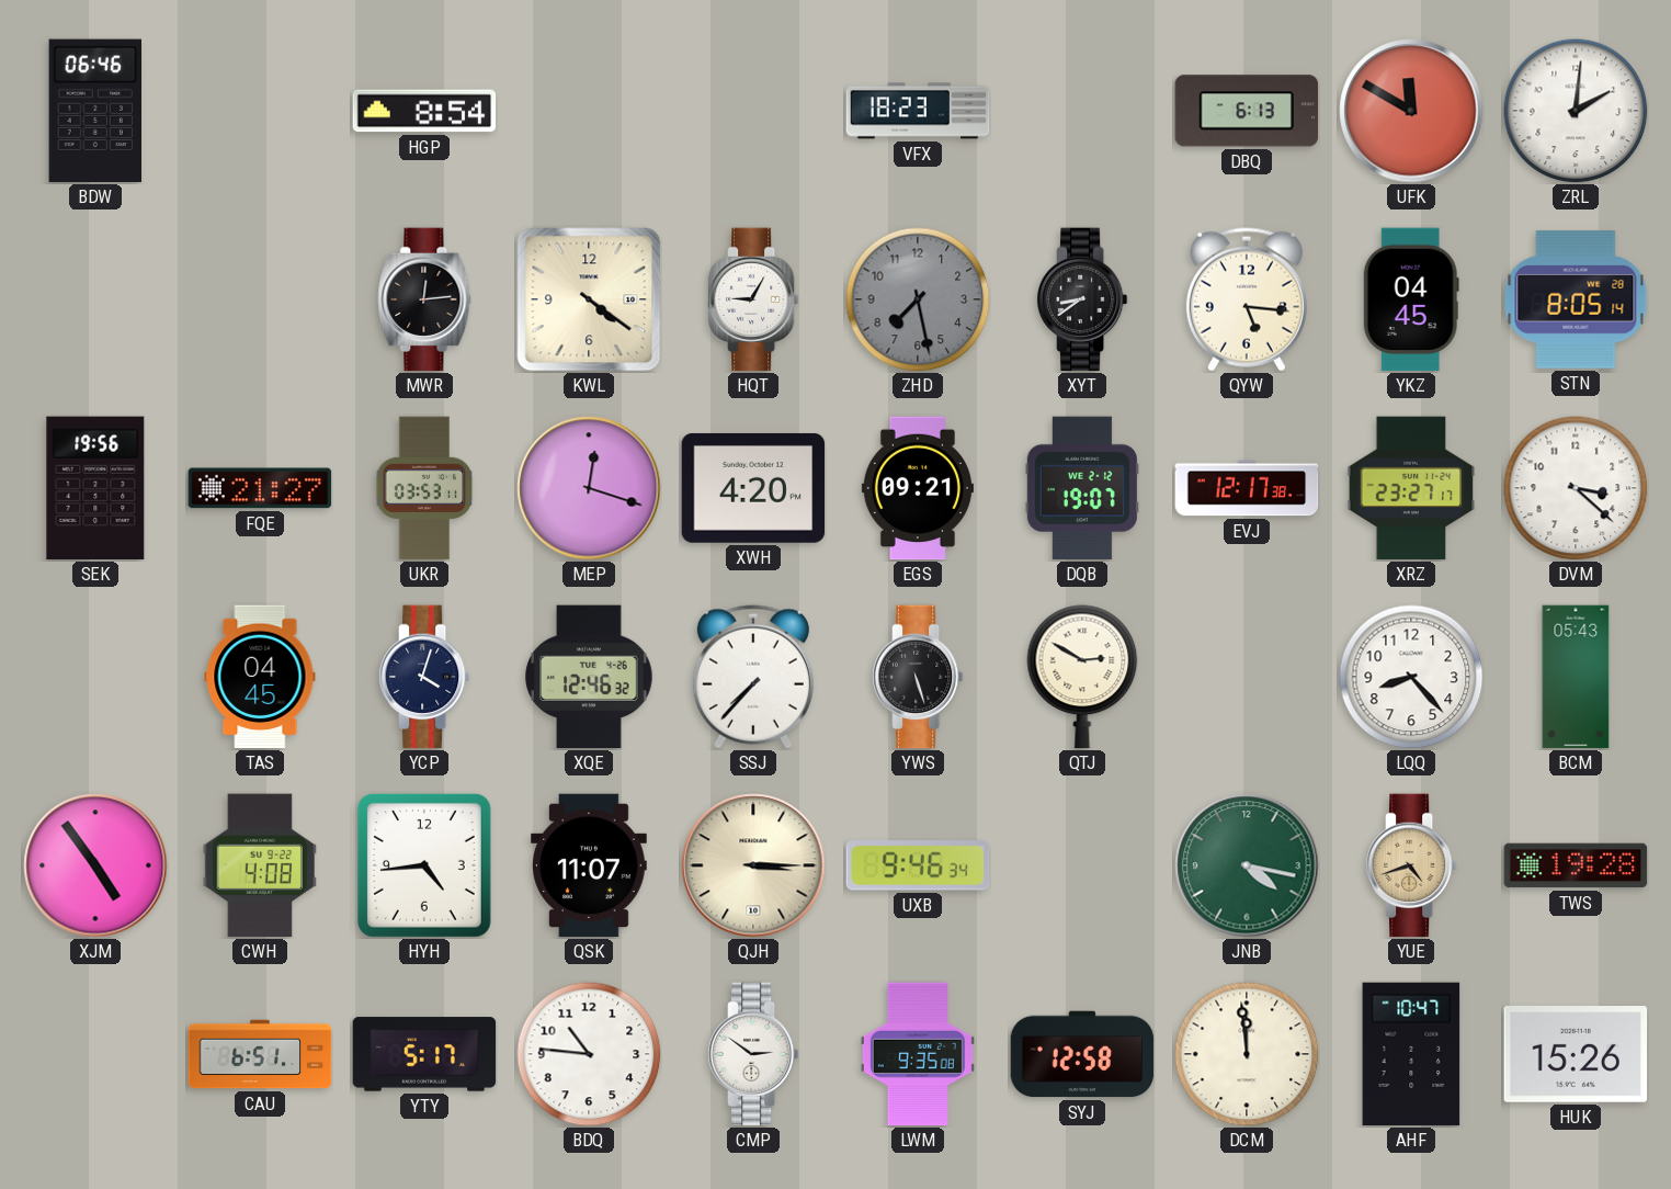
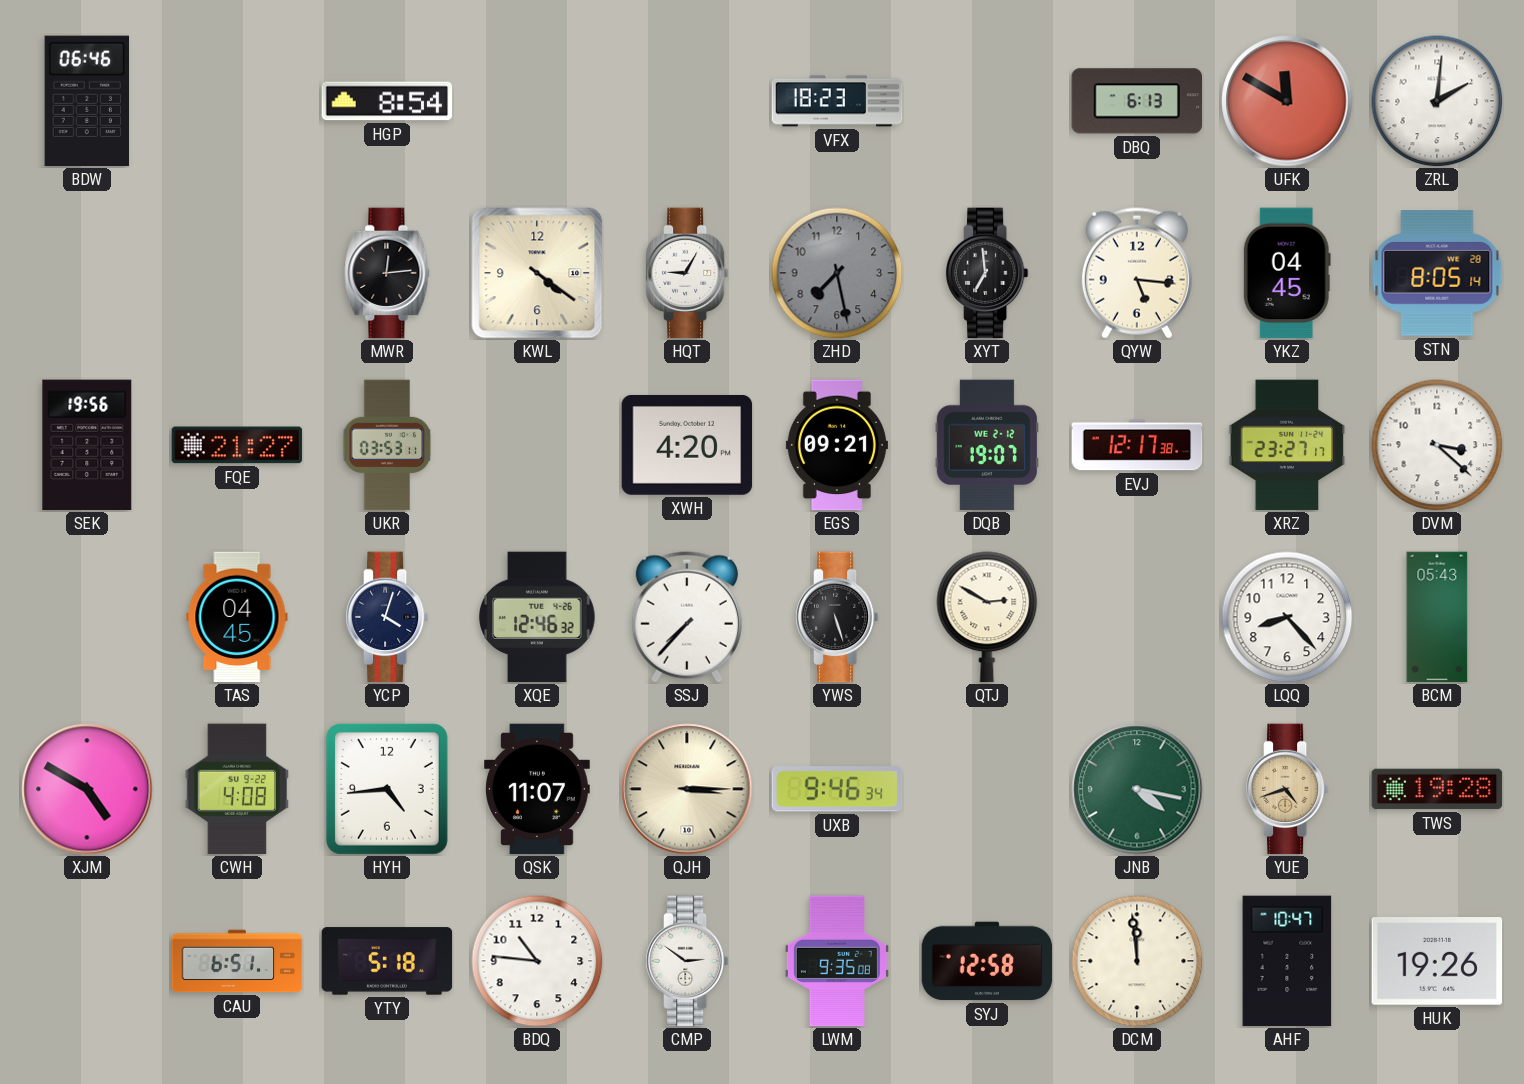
XYT: 8:39 -> 6:59 (987, 273)
MEP: 12:18 -> none (589, 488)
XJM: 4:54 -> 4:50 (87, 789)
YTY: 5:17 -> 5:18 (387, 961)
HUK: 15:26 -> 19:26 (1437, 962)
